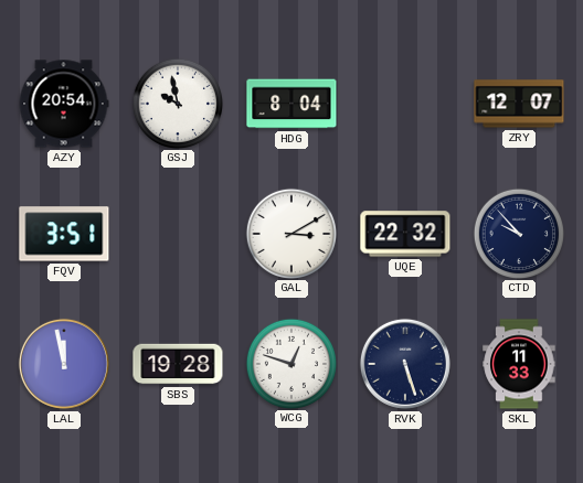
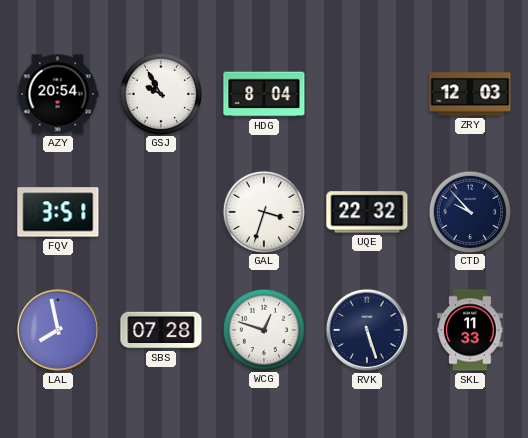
GSJ: 9:58 -> 9:55 (160, 93)
ZRY: 12:07 -> 12:03 (470, 94)
GAL: 3:10 -> 3:33 (263, 211)
LAL: 11:58 -> 7:58 (58, 330)
SBS: 19:28 -> 07:28 (161, 330)
